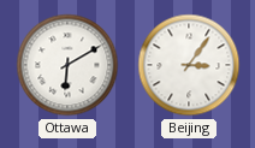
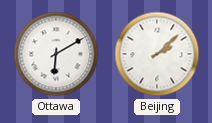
Beijing: 3:06 -> 2:08 (157, 54)
